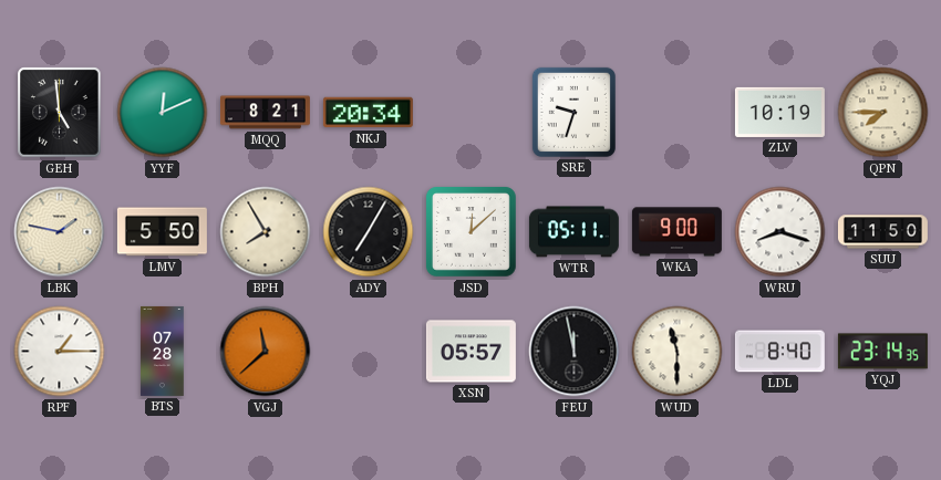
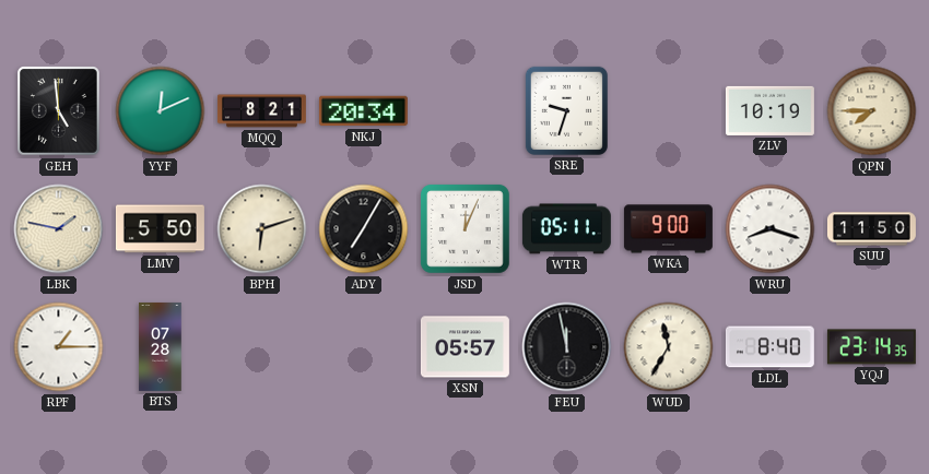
BPH: 7:55 -> 6:12 (262, 229)
JSD: 12:08 -> 12:04 (465, 228)
VGJ: 11:38 -> none (266, 352)
WUD: 11:30 -> 11:35 (669, 347)
